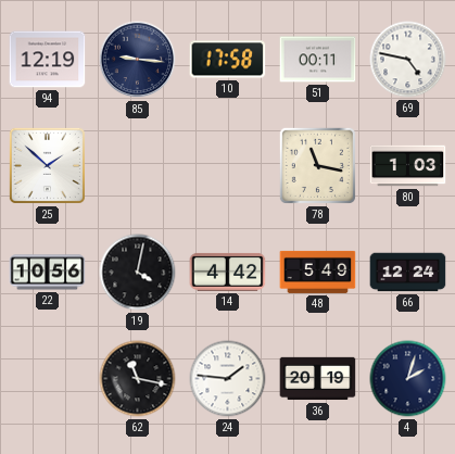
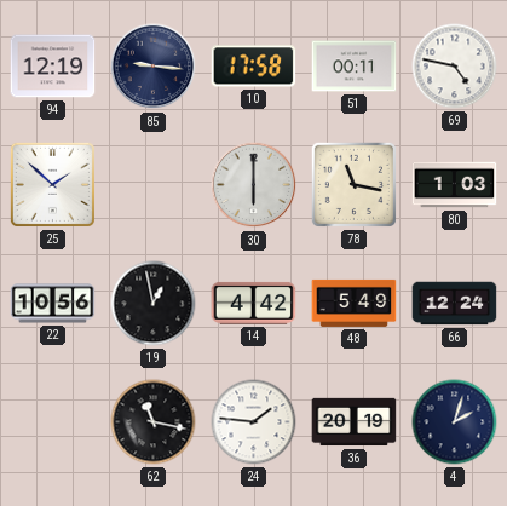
30: none -> 6:00 (254, 185)
19: 4:02 -> 12:58 (154, 304)
